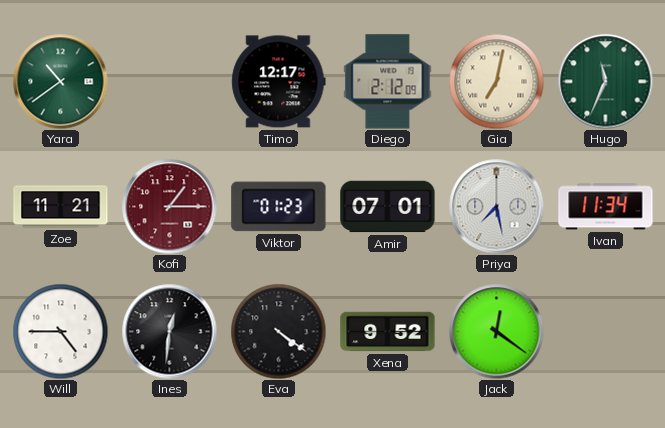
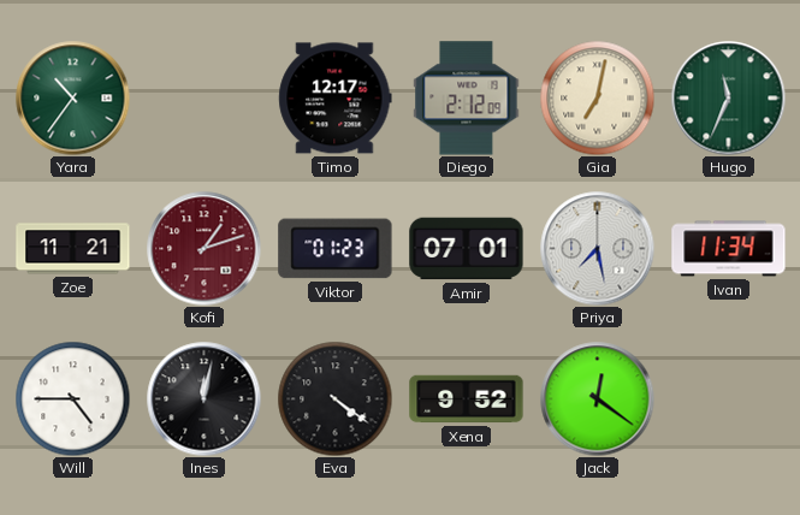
Yara: 10:39 -> 10:36 (72, 97)
Kofi: 1:15 -> 1:12 (203, 248)
Ines: 12:31 -> 12:02 (203, 398)
